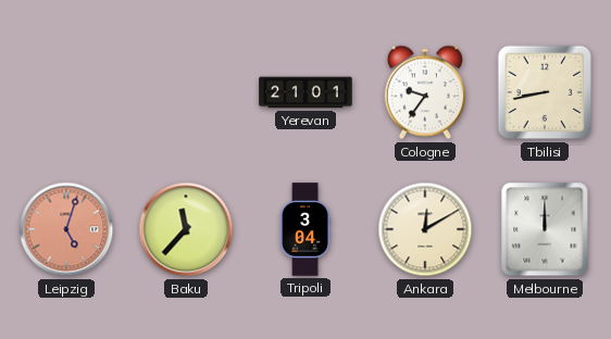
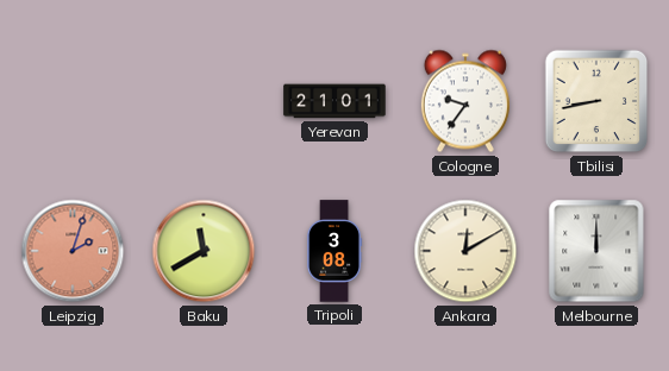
Leipzig: 5:03 -> 2:03 (73, 251)
Baku: 11:37 -> 11:40 (204, 251)
Tripoli: 3:04 -> 3:08 (334, 251)
